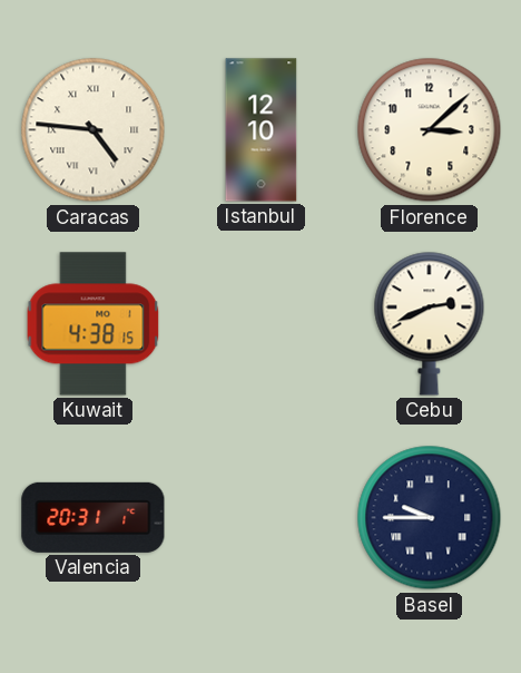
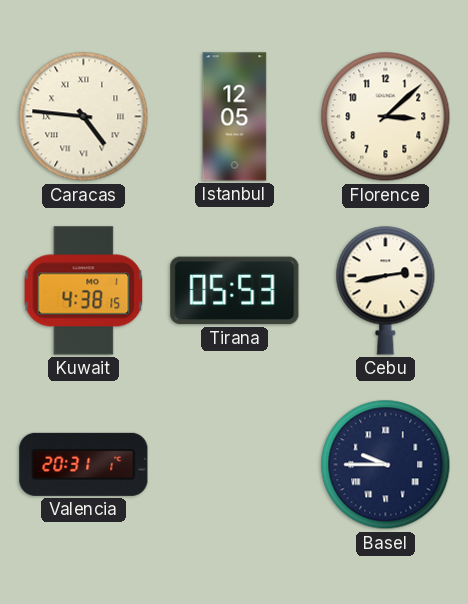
Istanbul: 12:10 -> 12:05 (235, 117)
Tirana: none -> 05:53 (235, 291)
Cebu: 2:41 -> 2:43 (386, 290)
